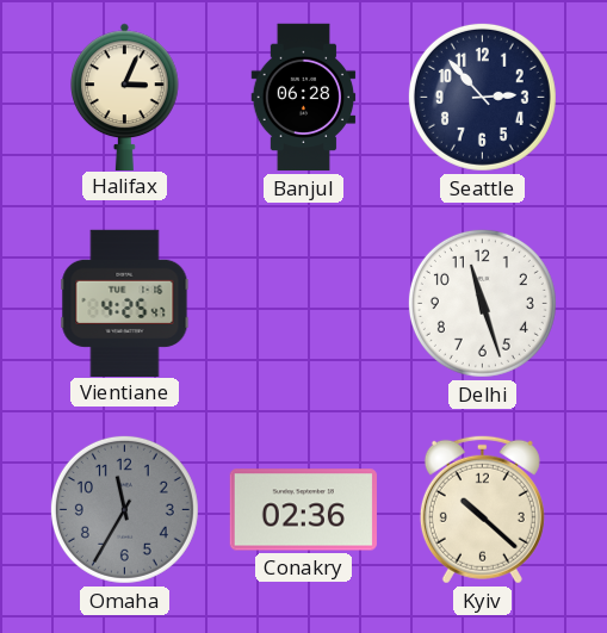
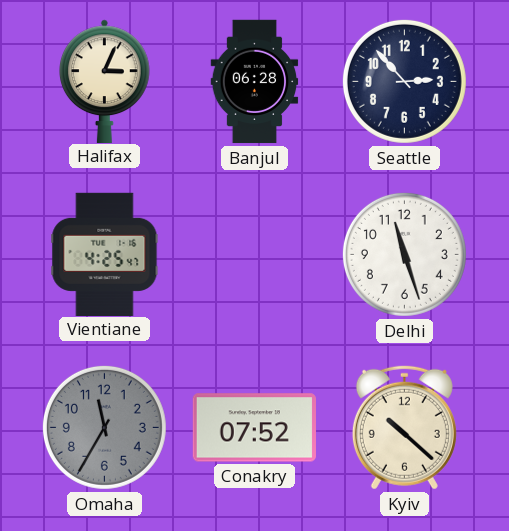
Conakry: 02:36 -> 07:52 (254, 428)
